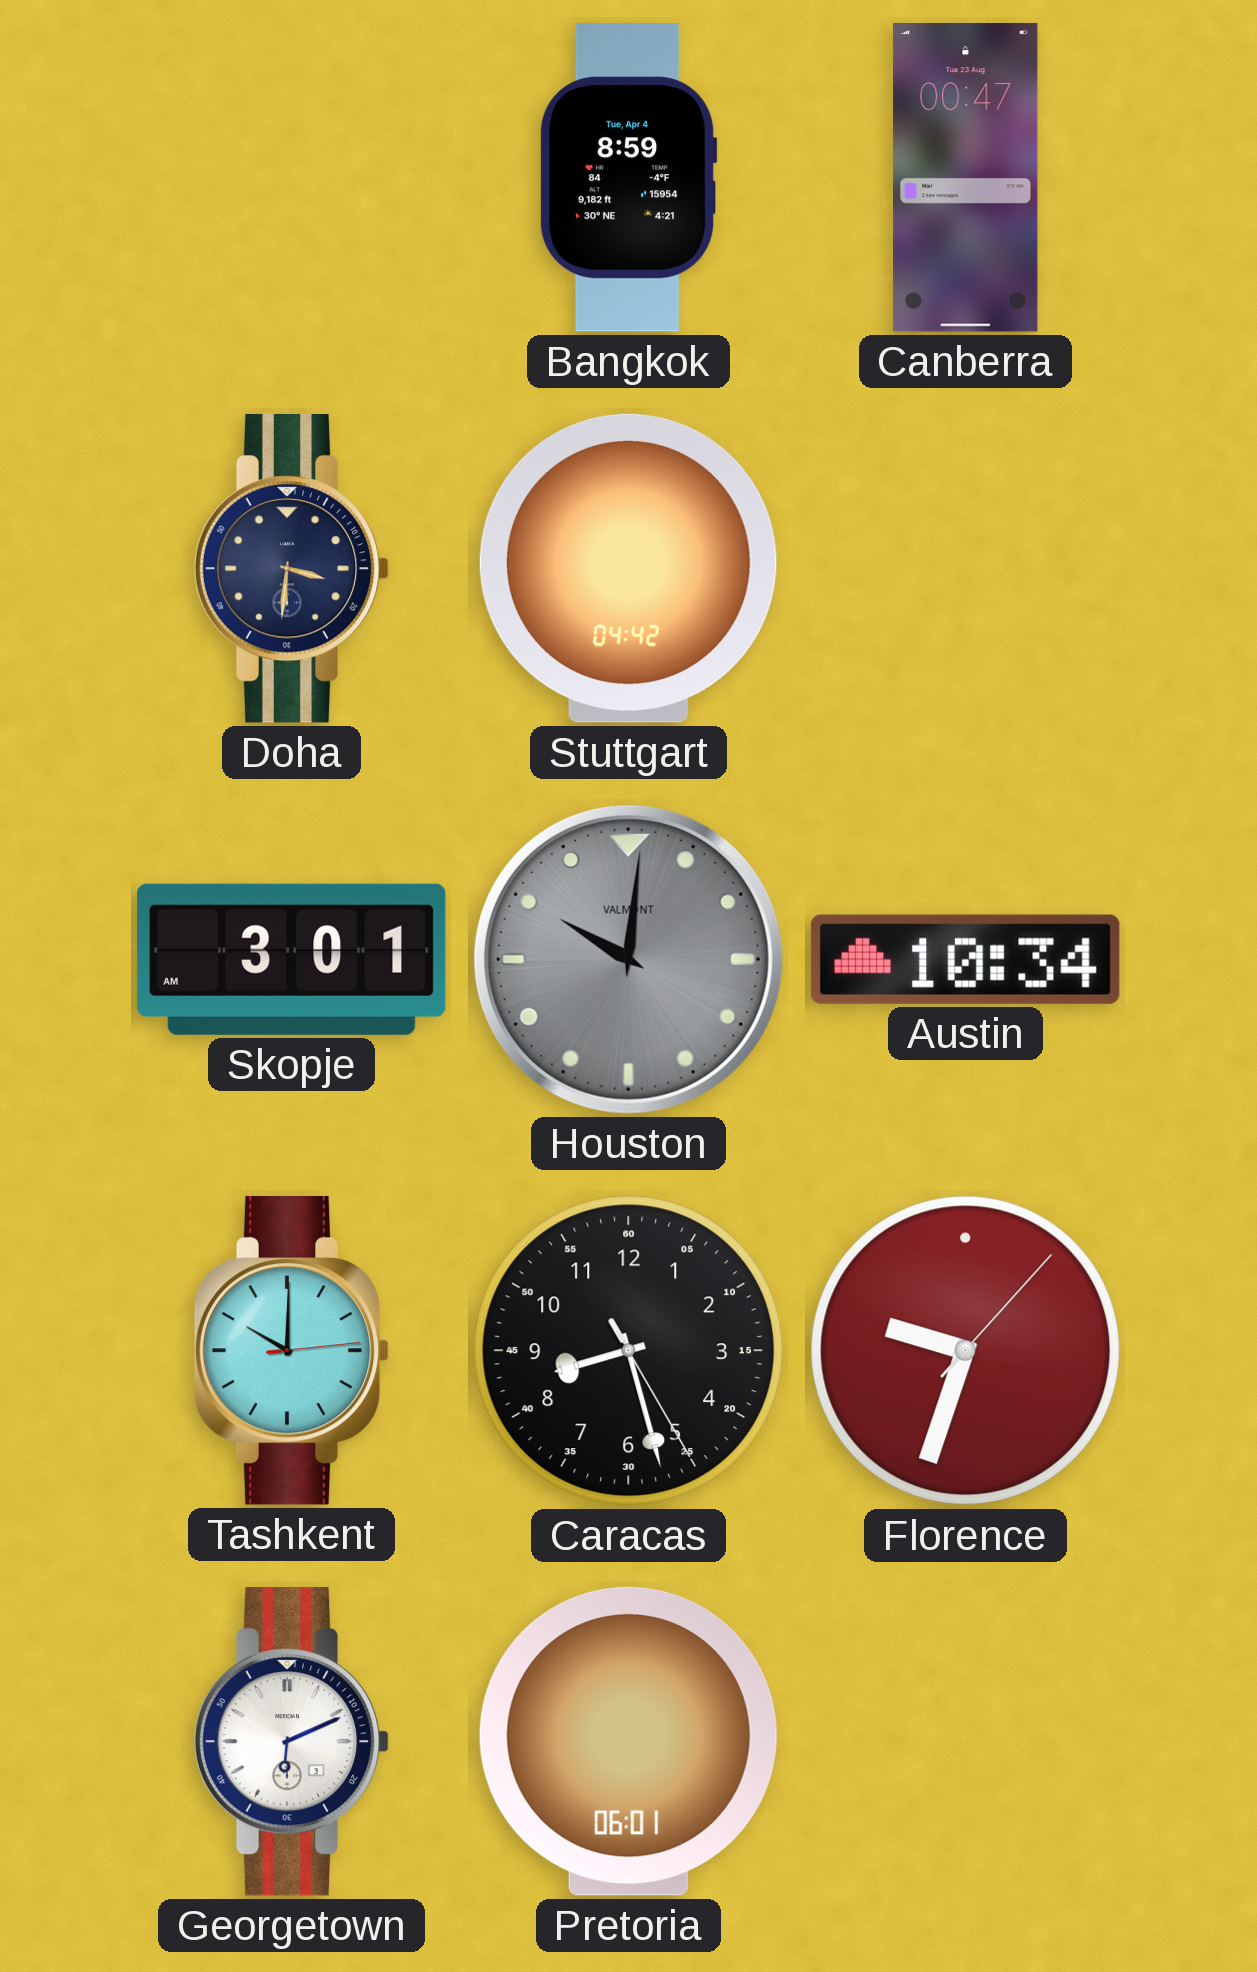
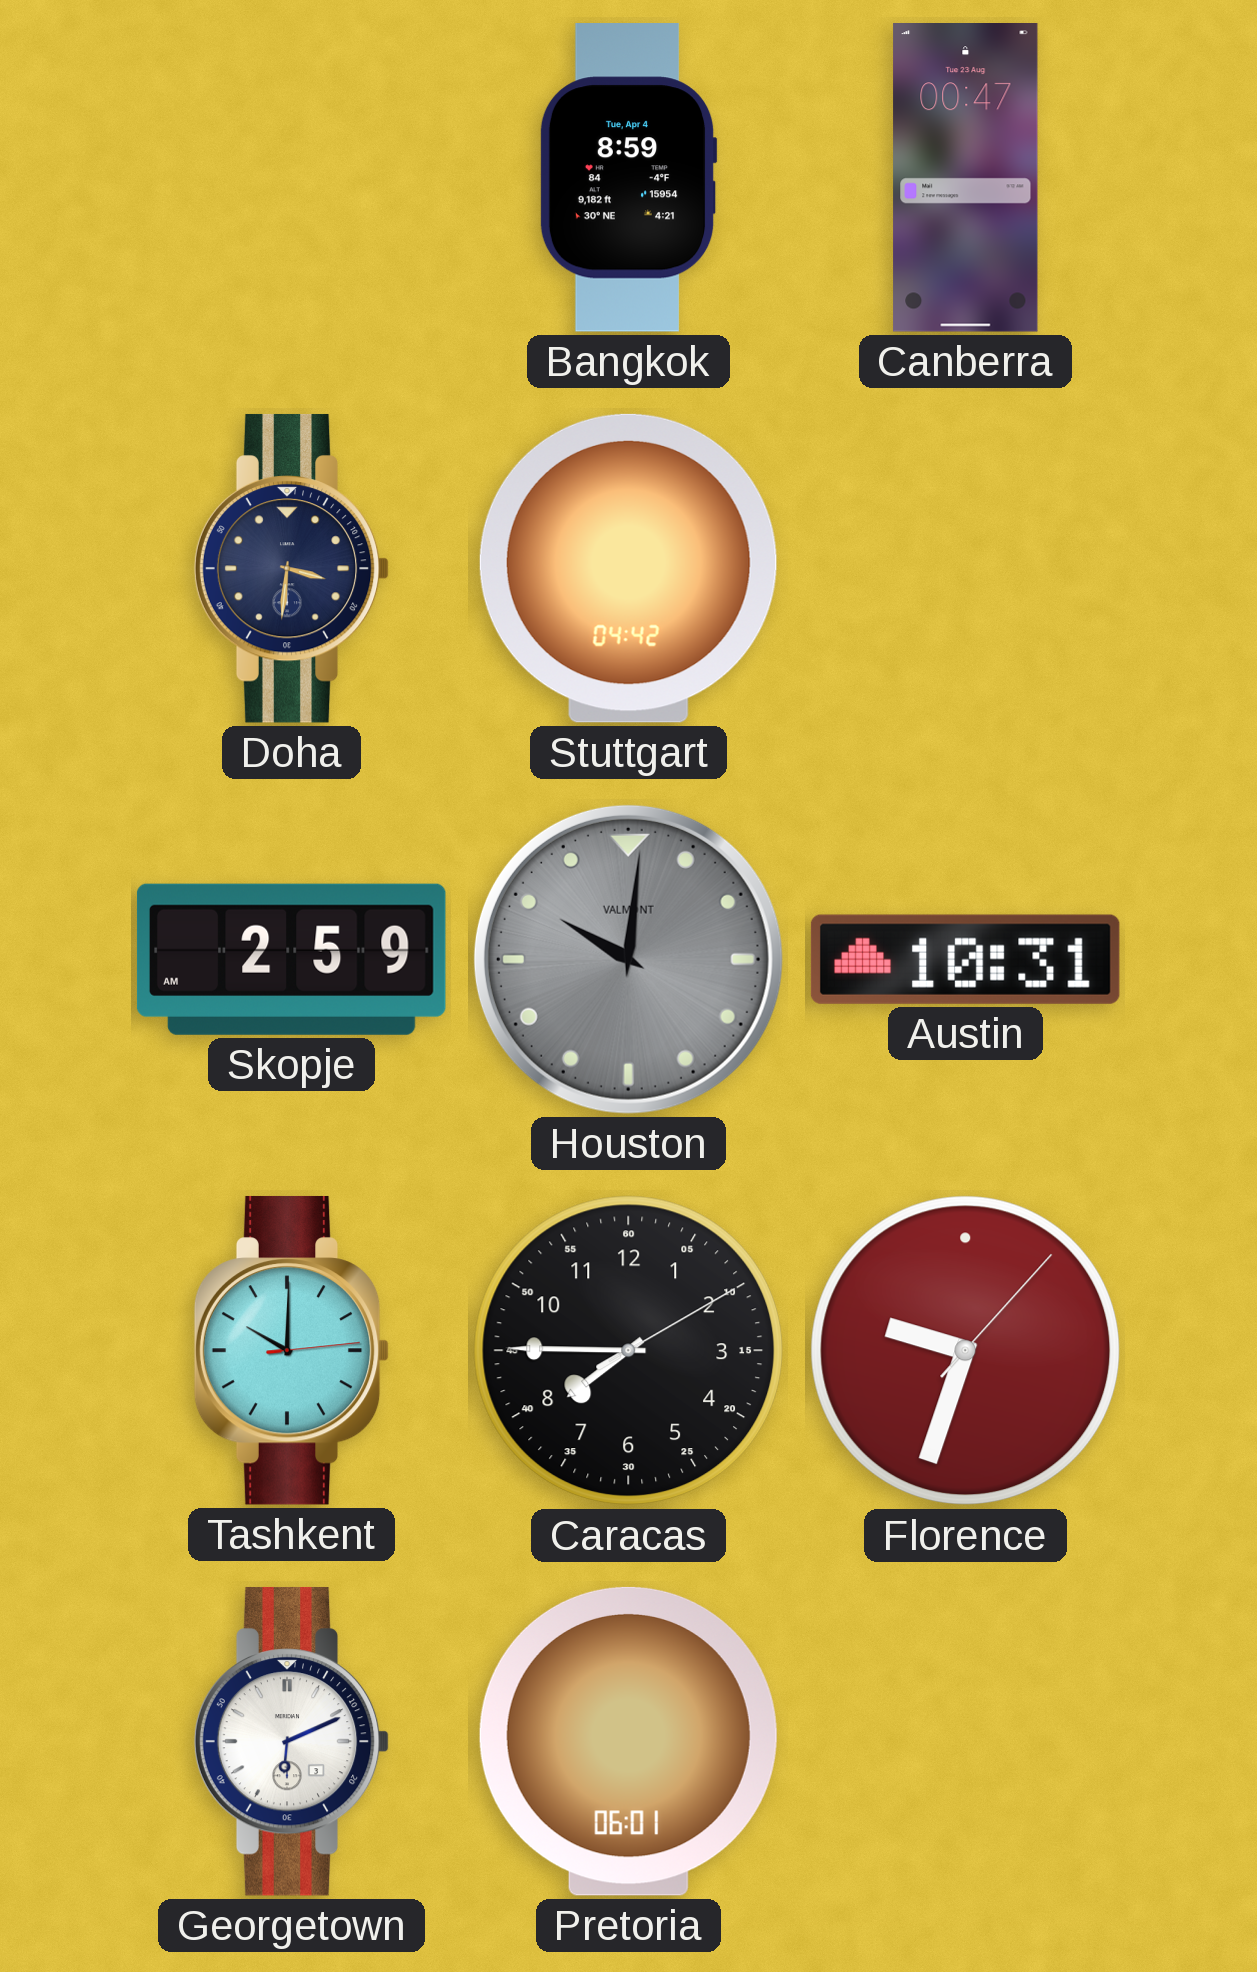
Skopje: 3:01 -> 2:59 (291, 959)
Austin: 10:34 -> 10:31 (965, 959)
Caracas: 8:27 -> 7:45 (629, 1351)
